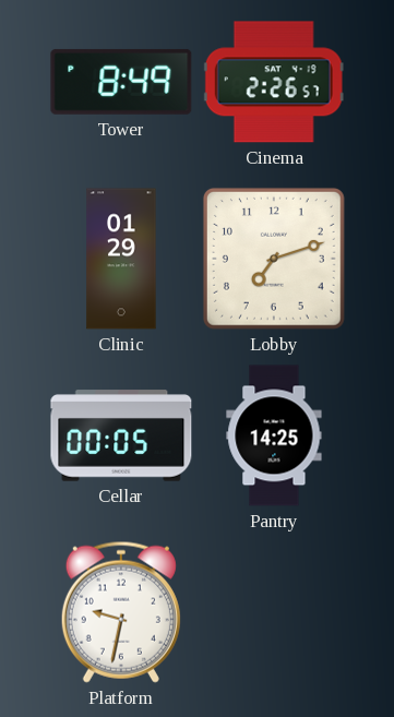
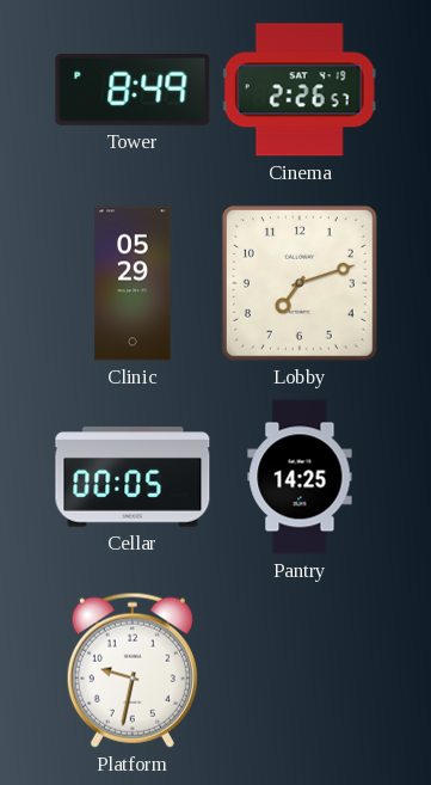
Clinic: 01:29 -> 05:29 (133, 283)
